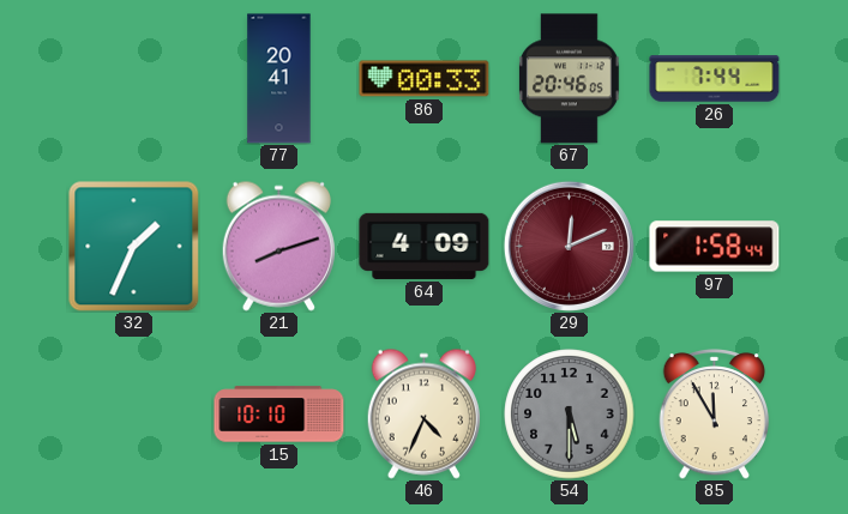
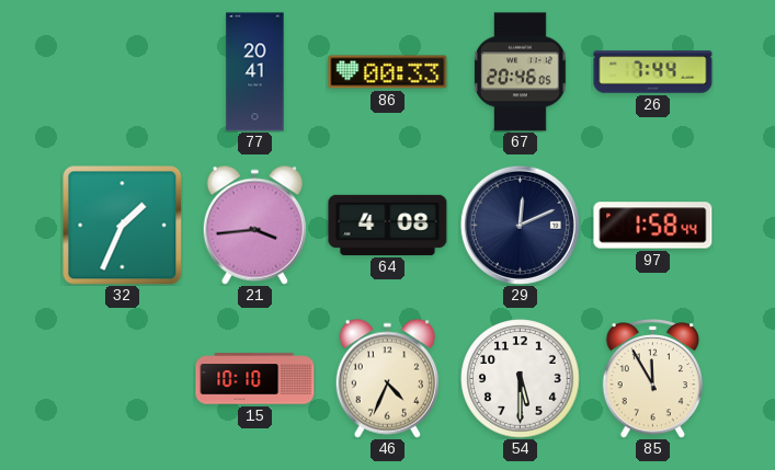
21: 8:12 -> 3:44 (254, 225)
64: 4:09 -> 4:08 (388, 225)
29 dial: burgundy -> navy (520, 225)
54 dial: grey -> white (521, 379)
